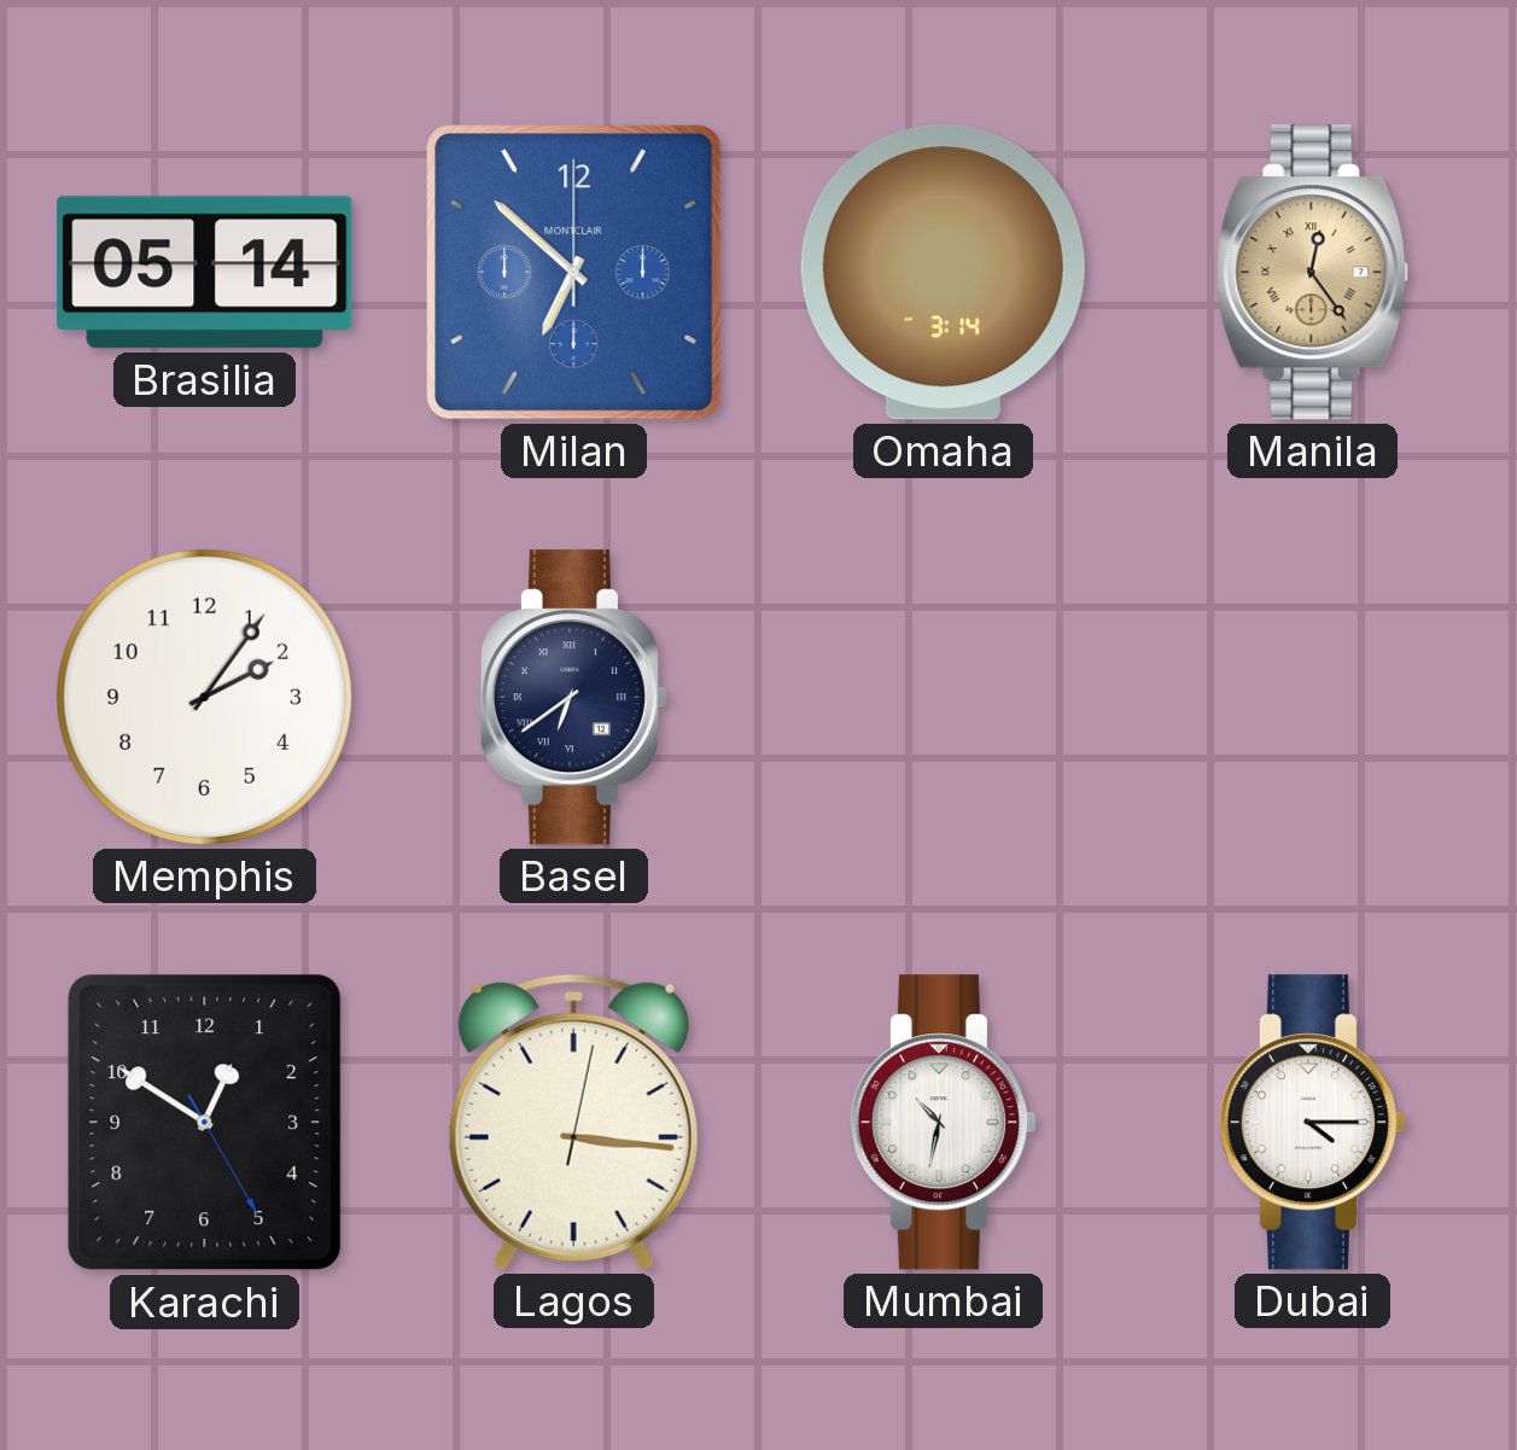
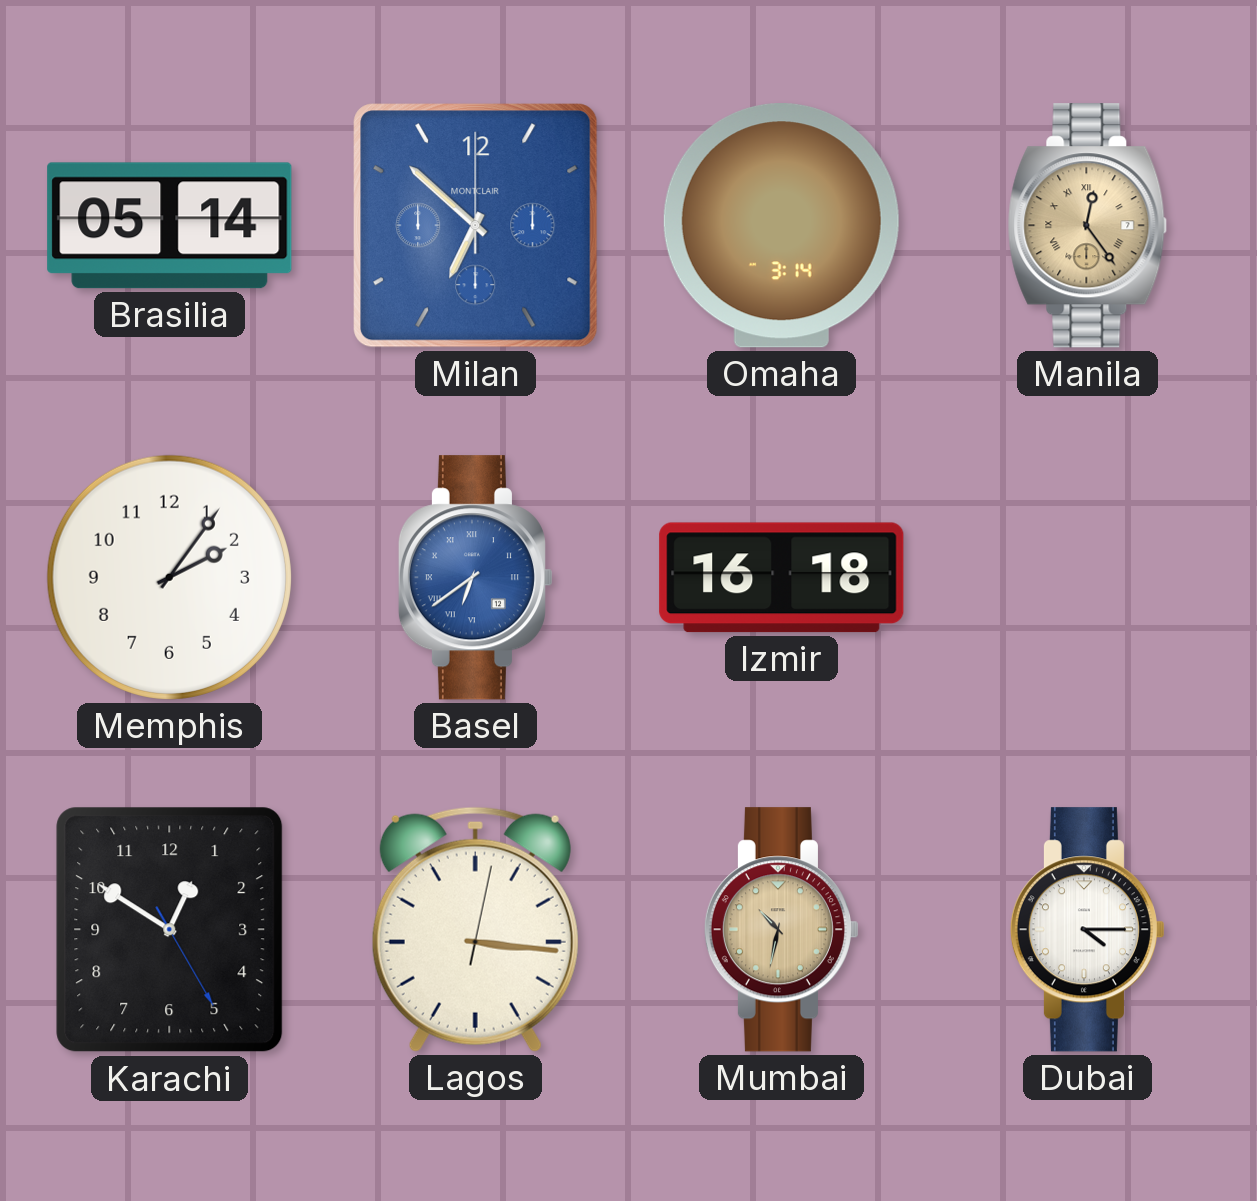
Basel dial: navy -> blue (475, 578)
Izmir: none -> 16:18 (782, 578)
Mumbai dial: white -> champagne (781, 930)
